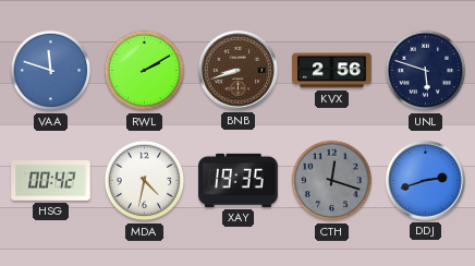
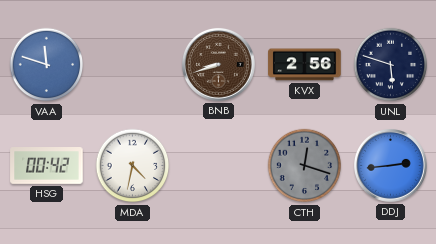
RWL: 2:10 -> none (145, 71)
XAY: 19:35 -> none (239, 180)
DDJ: 2:42 -> 2:44 (390, 165)
